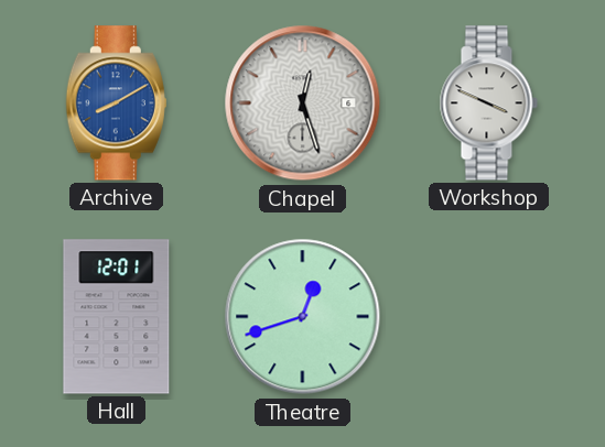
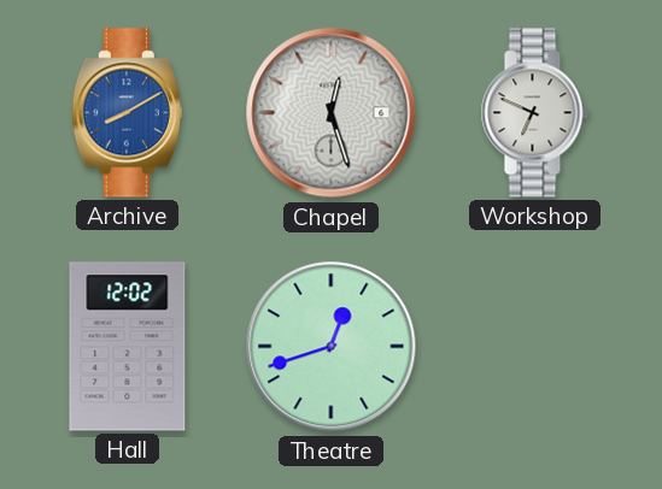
Workshop: 3:49 -> 6:49 (534, 113)
Hall: 12:01 -> 12:02 (128, 347)
